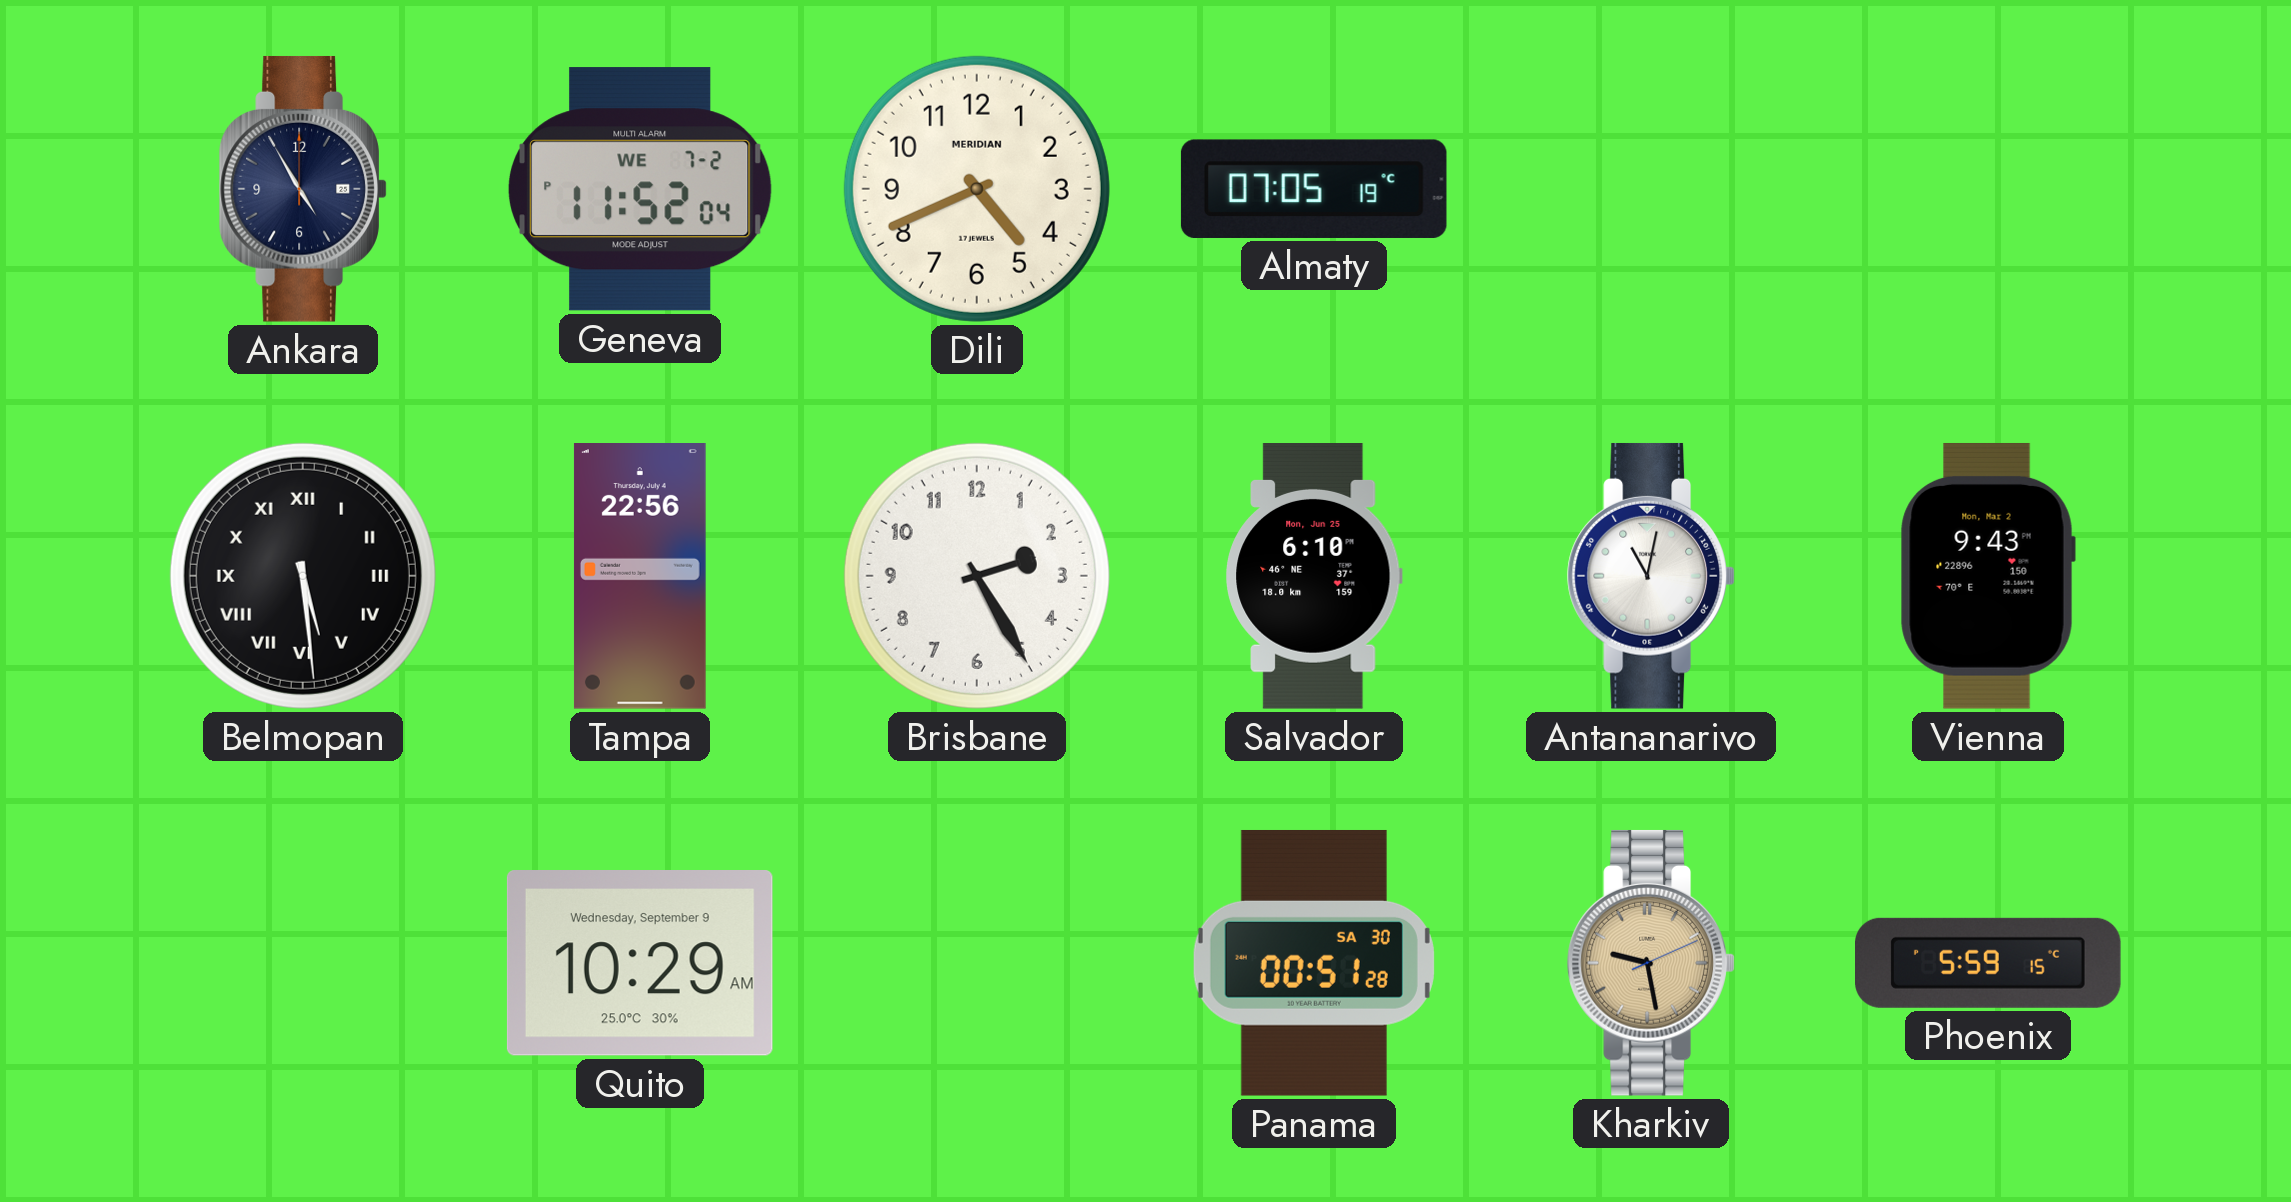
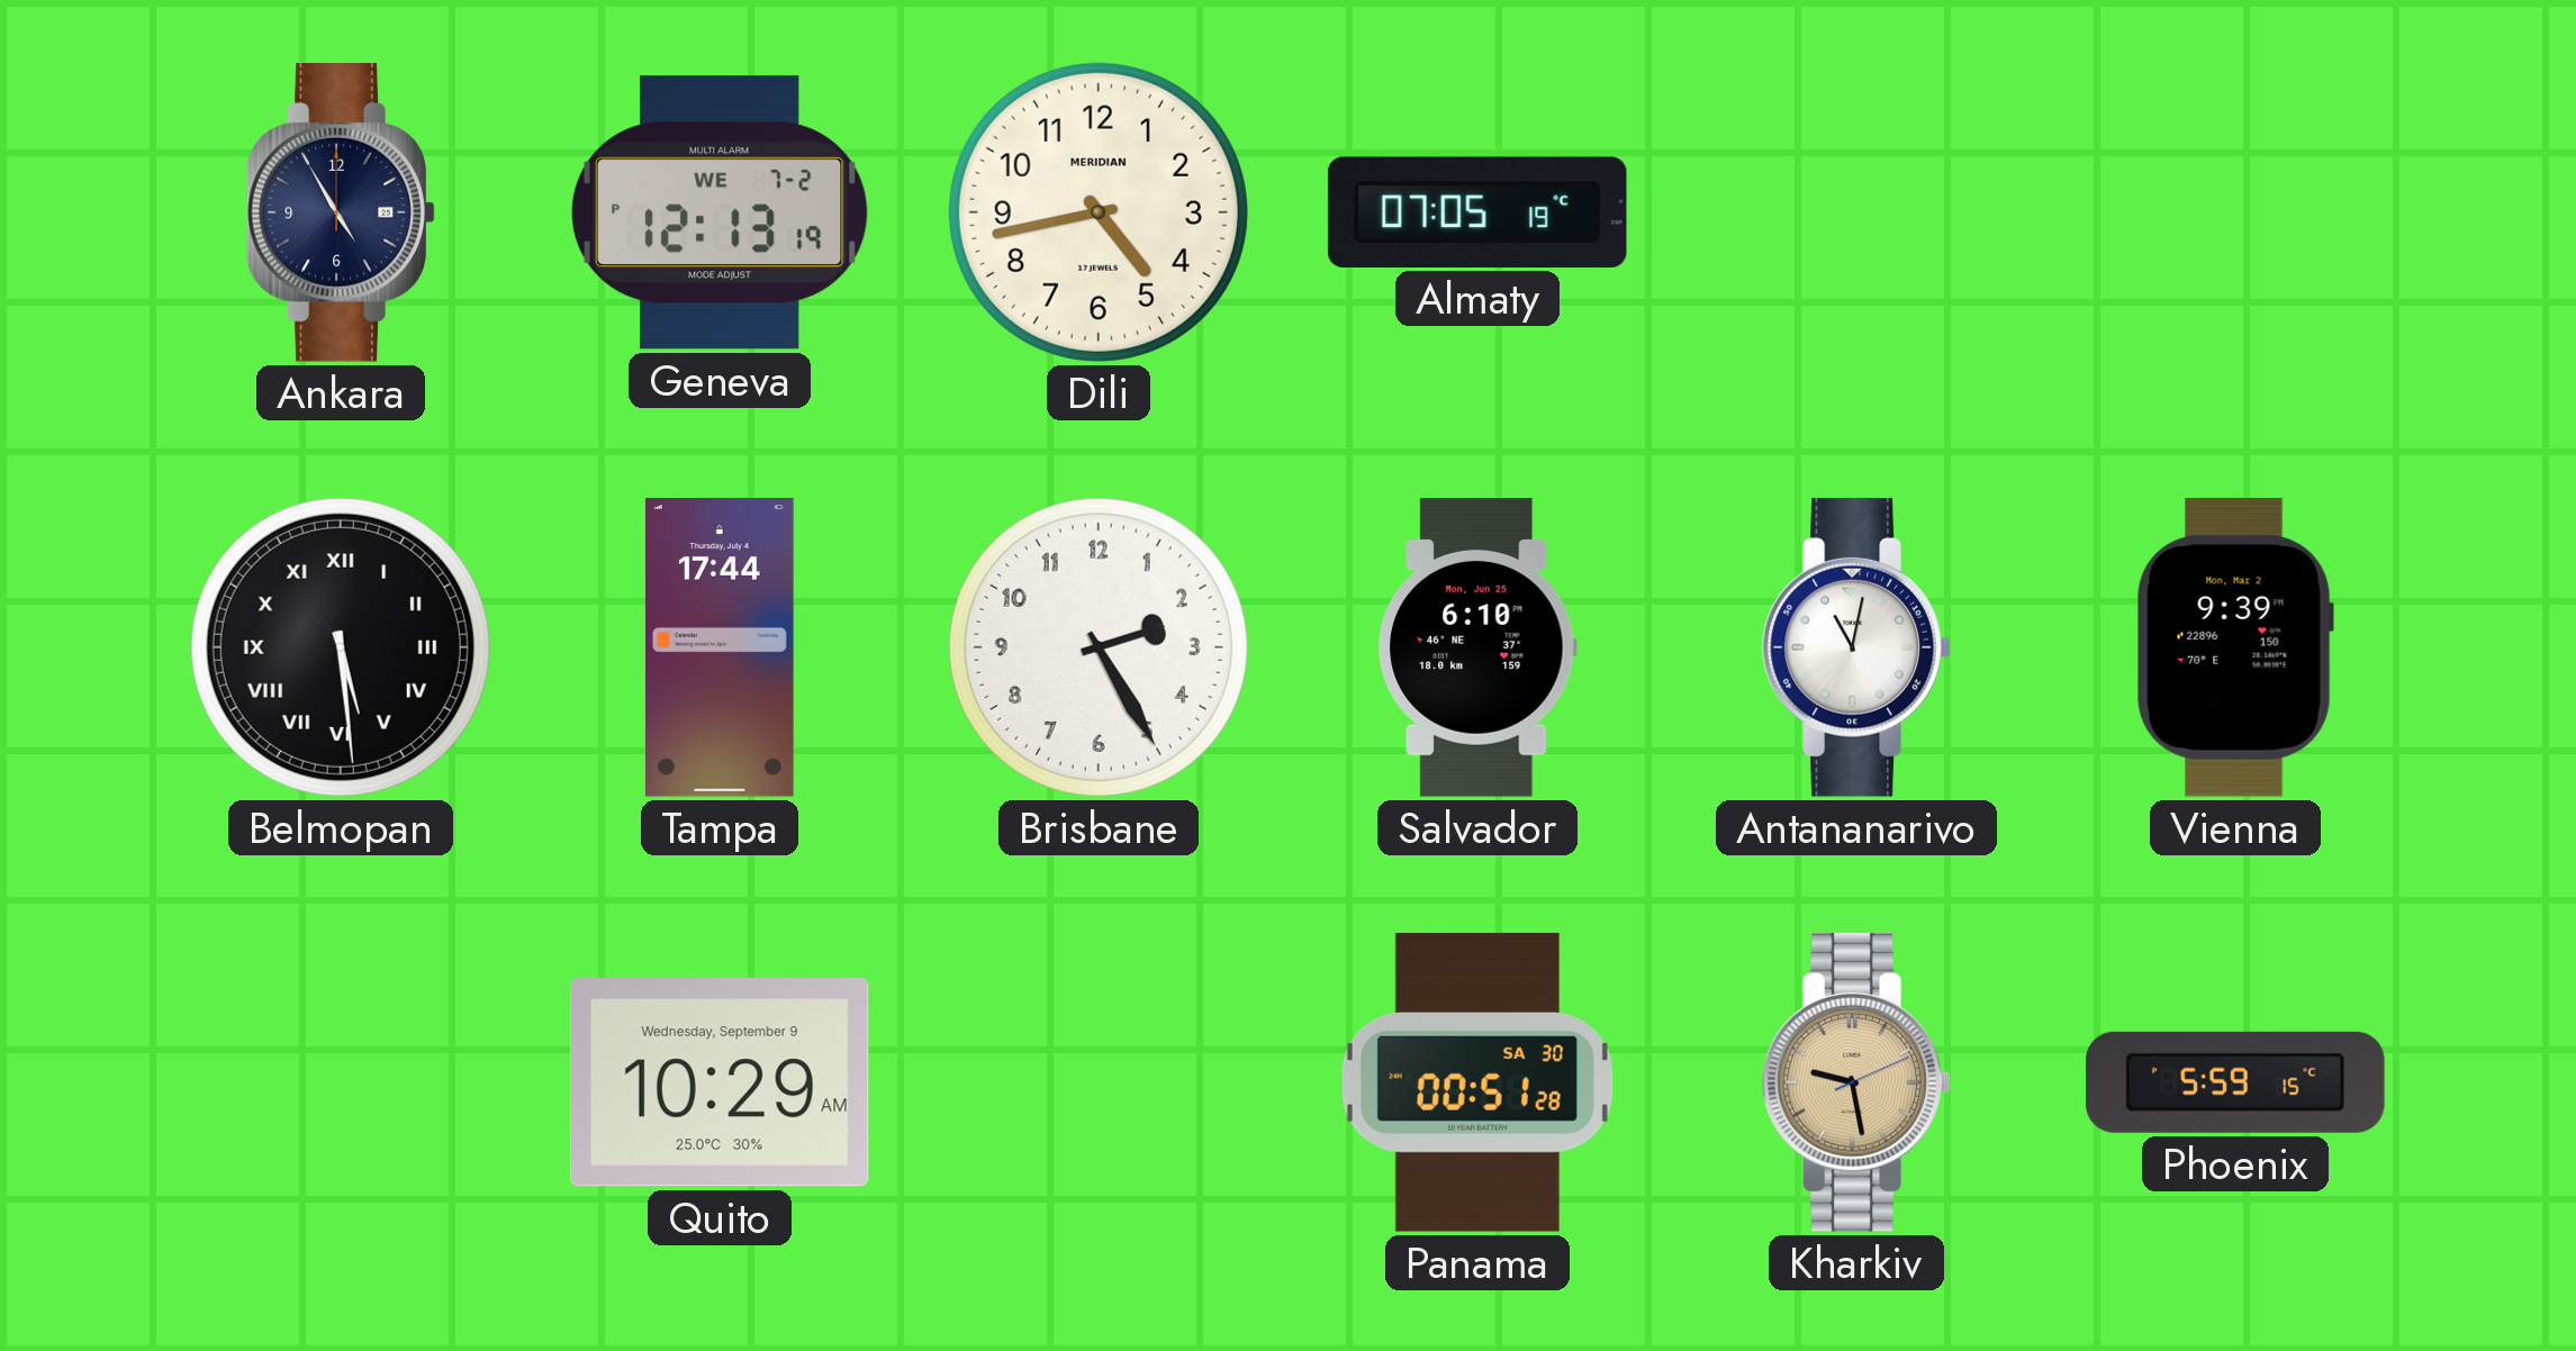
Geneva: 11:52 -> 12:13 (721, 212)
Dili: 4:41 -> 4:43 (1099, 212)
Tampa: 22:56 -> 17:44 (720, 649)
Vienna: 9:43 -> 9:39 (2235, 647)
